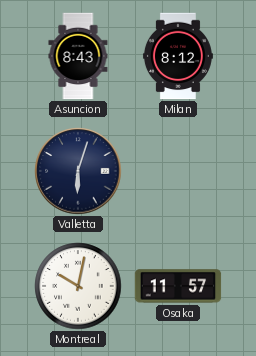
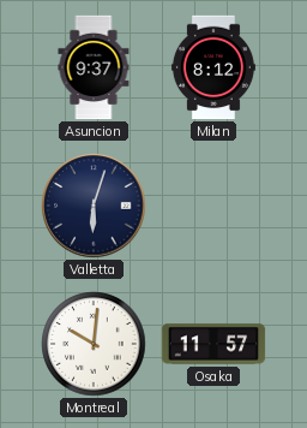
Asuncion: 8:43 -> 9:37 (94, 67)
Montreal: 10:02 -> 10:01 (94, 344)
